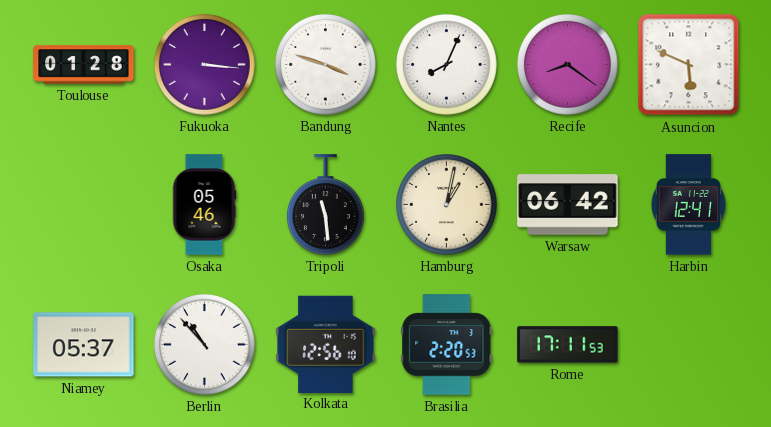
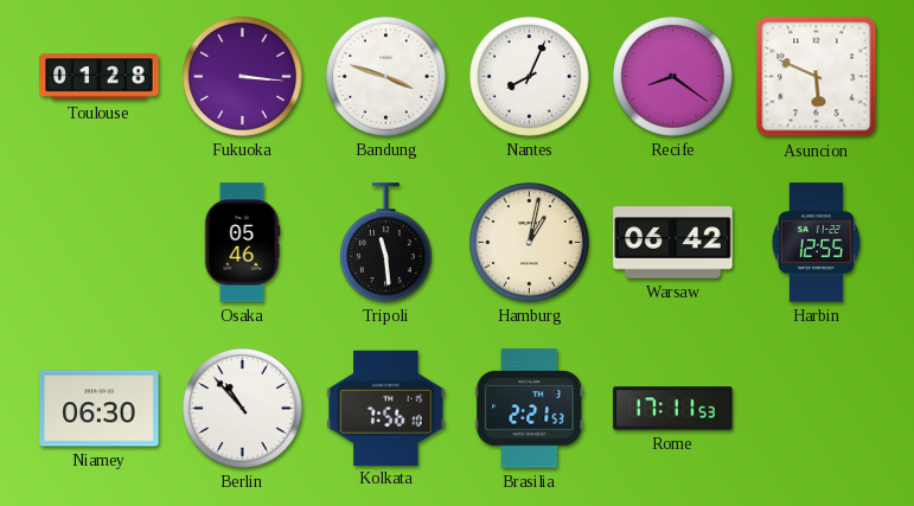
Harbin: 12:41 -> 12:55 (816, 243)
Niamey: 05:37 -> 06:30 (100, 409)
Kolkata: 12:56 -> 7:56 (386, 408)
Brasilia: 2:20 -> 2:21 (530, 409)
